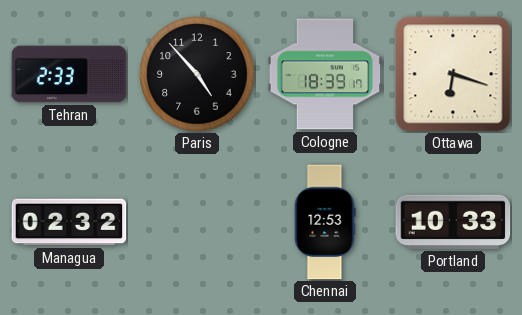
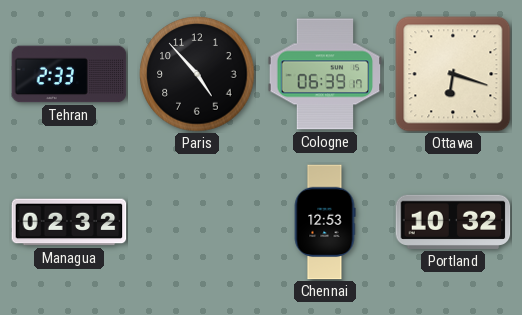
Cologne: 18:39 -> 06:39 (325, 74)
Portland: 10:33 -> 10:32 (453, 222)
